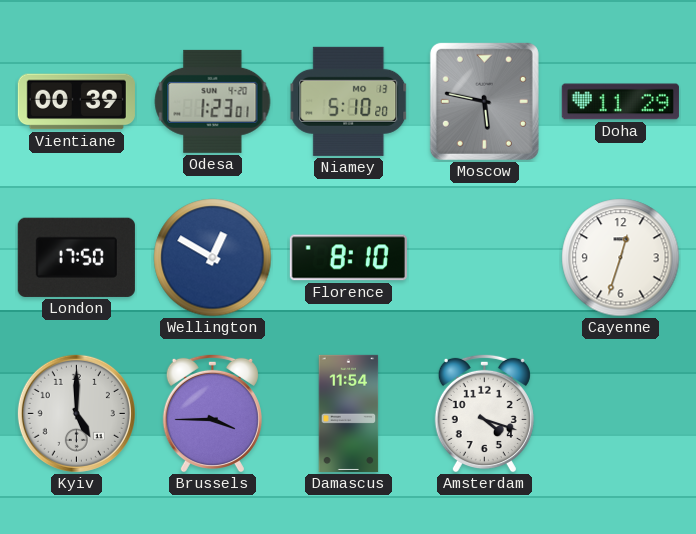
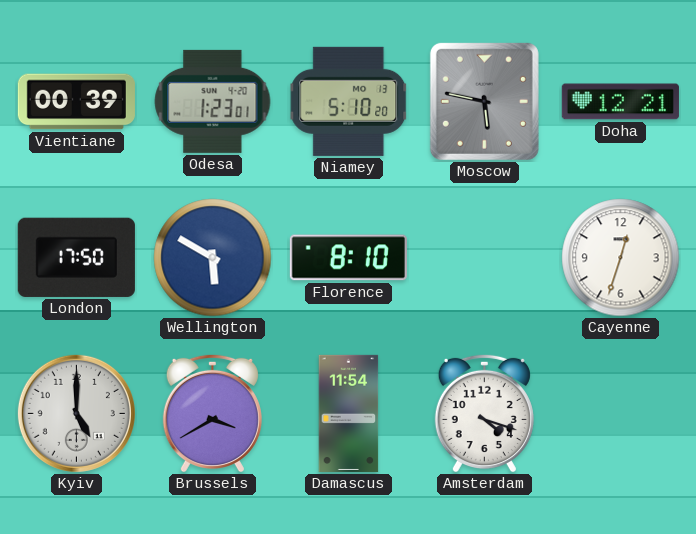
Doha: 11:29 -> 12:21 (620, 102)
Wellington: 12:50 -> 5:50 (213, 258)
Brussels: 3:45 -> 3:40 (212, 413)
